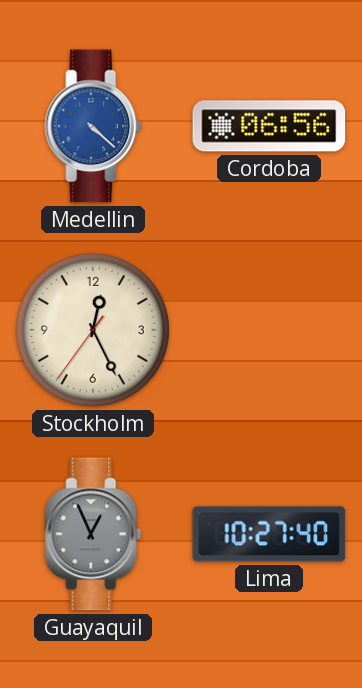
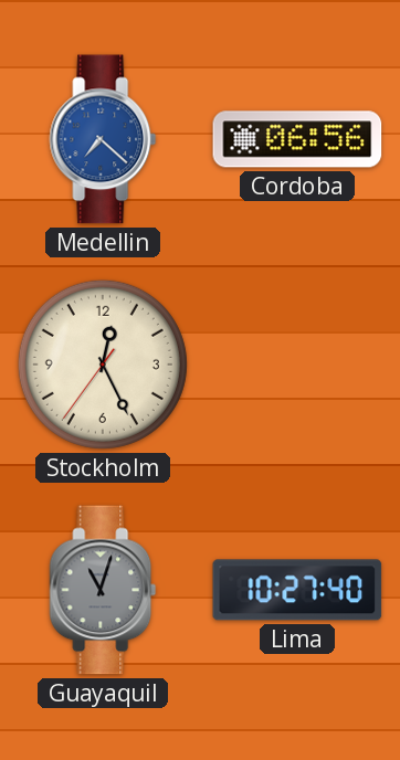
Medellin: 4:22 -> 7:22 (103, 139)
Guayaquil: 12:56 -> 11:03 (103, 590)
